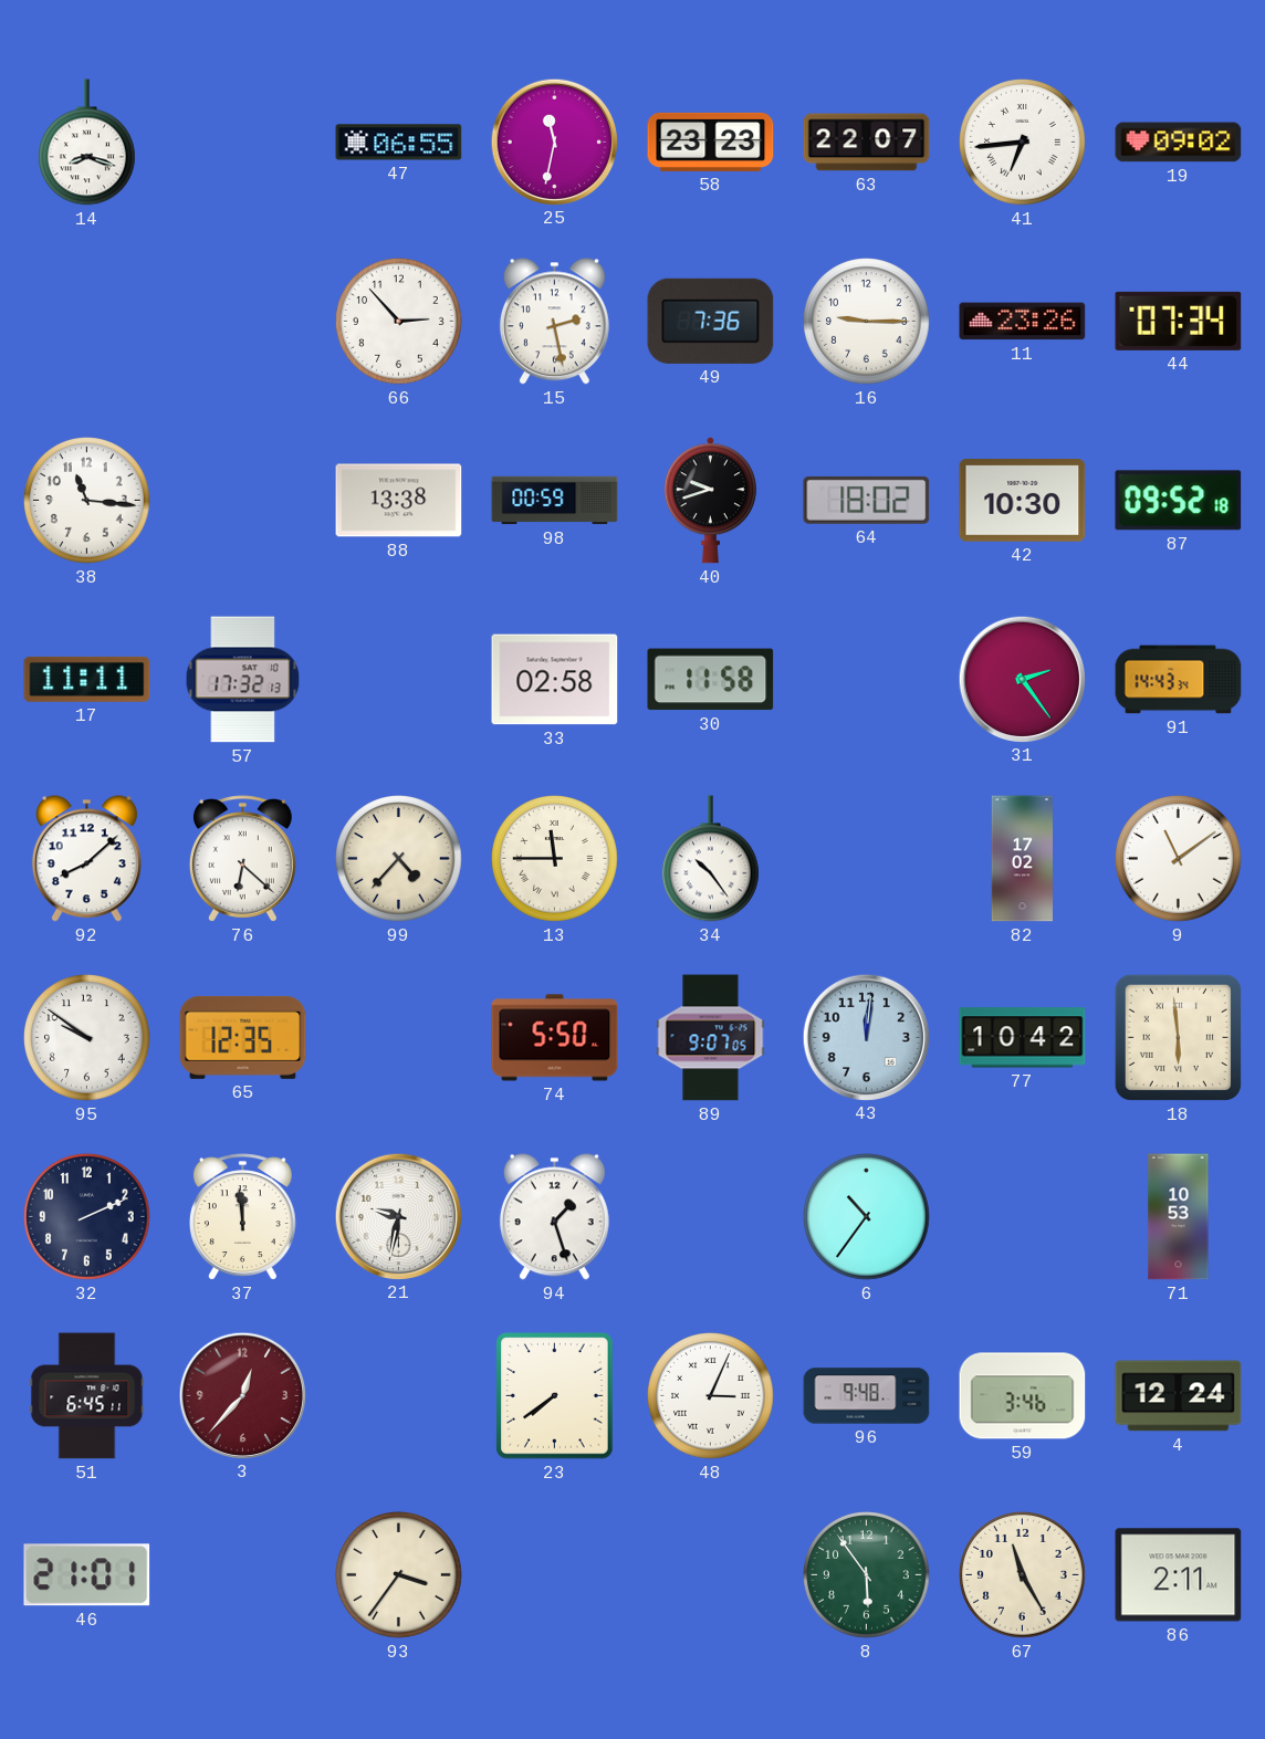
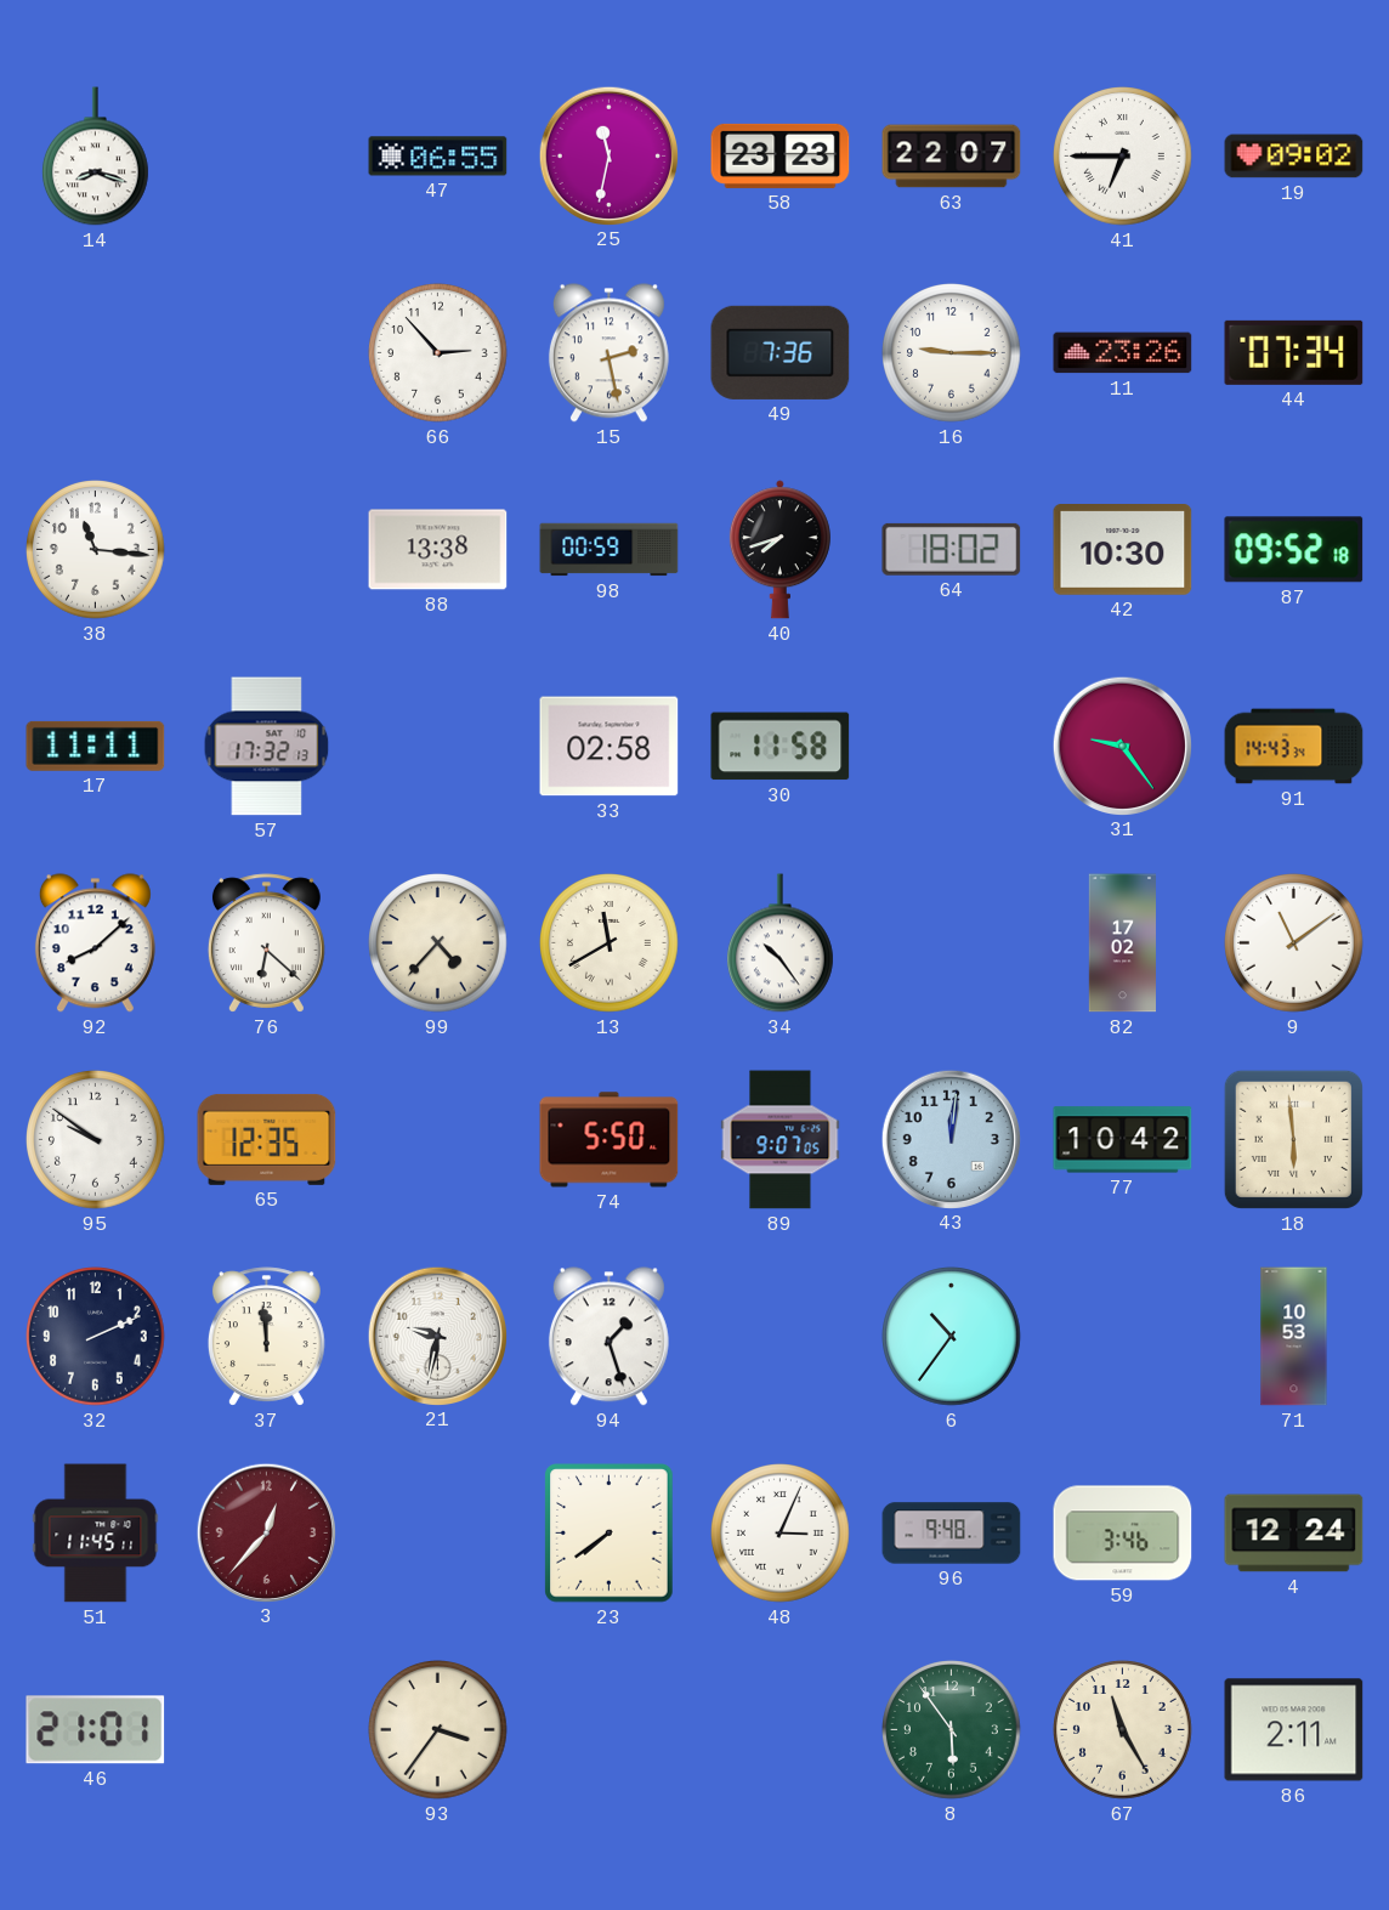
41: 6:44 -> 6:45 (1123, 157)
40: 9:42 -> 7:42 (779, 550)
31: 2:24 -> 9:24 (1122, 746)
13: 11:45 -> 11:40 (610, 943)
51: 6:45 -> 11:45 (96, 1534)
